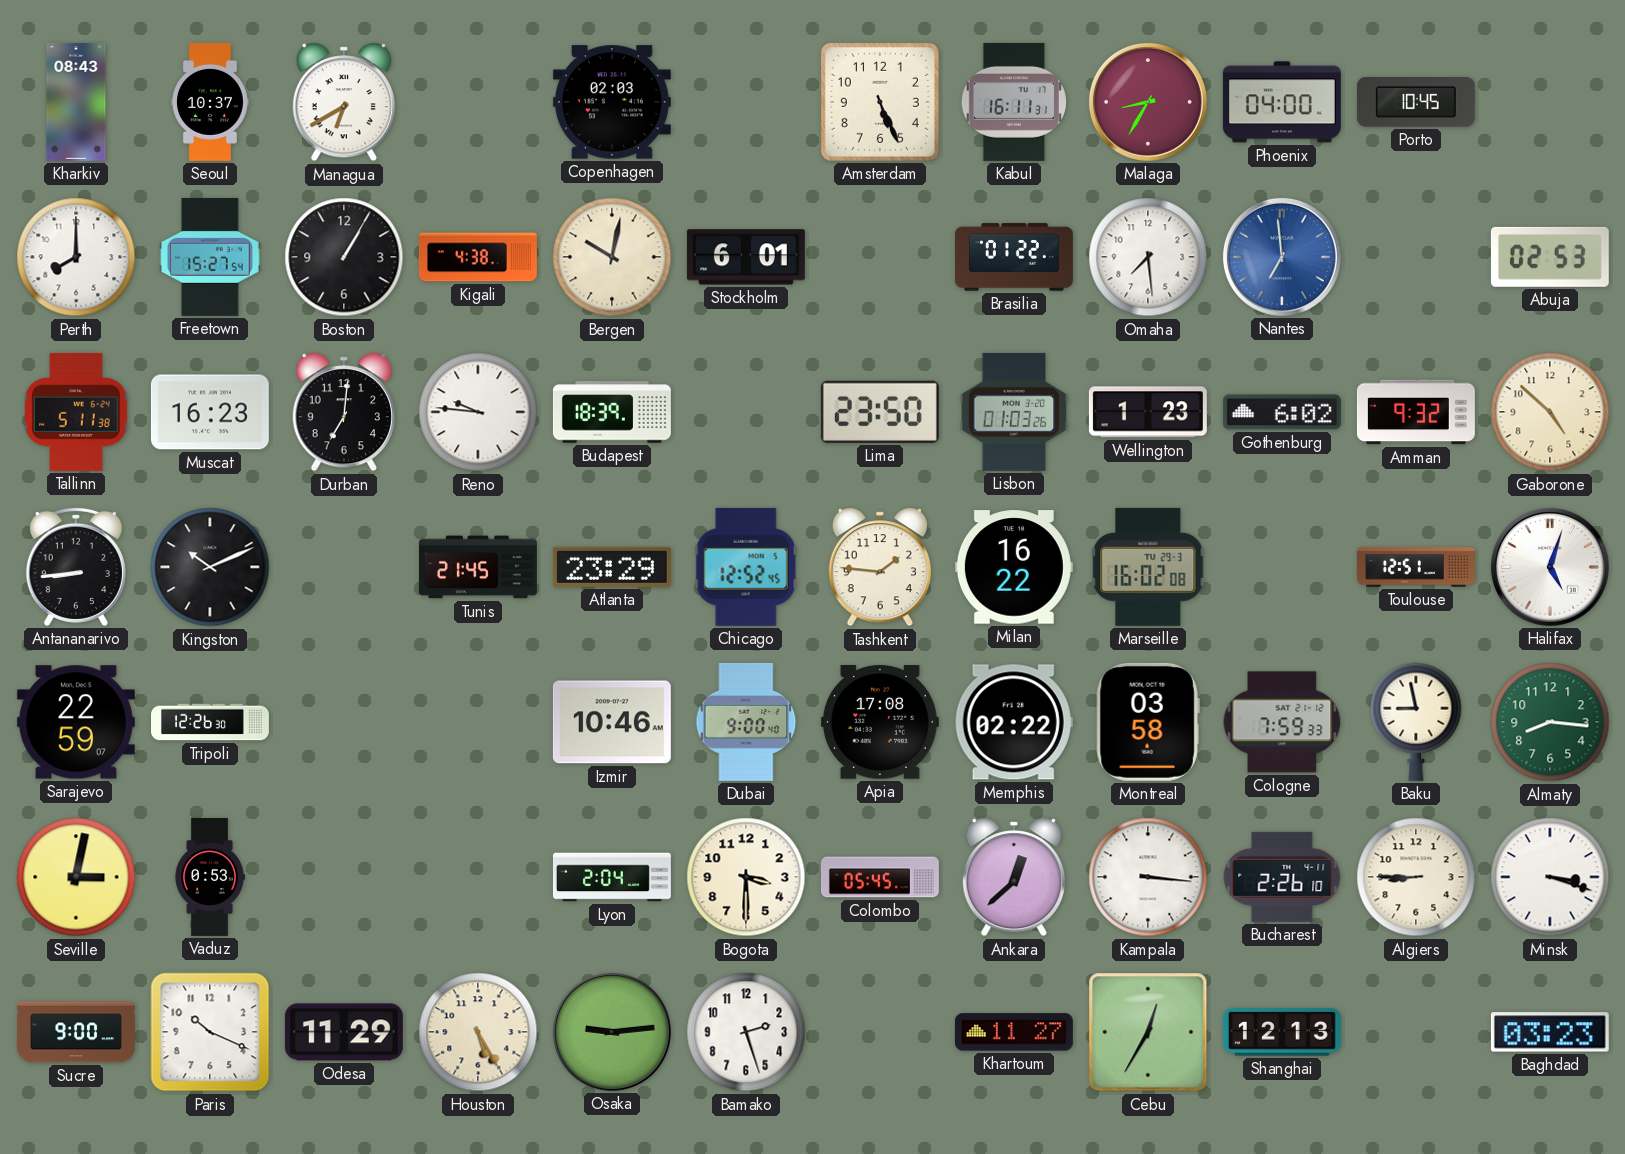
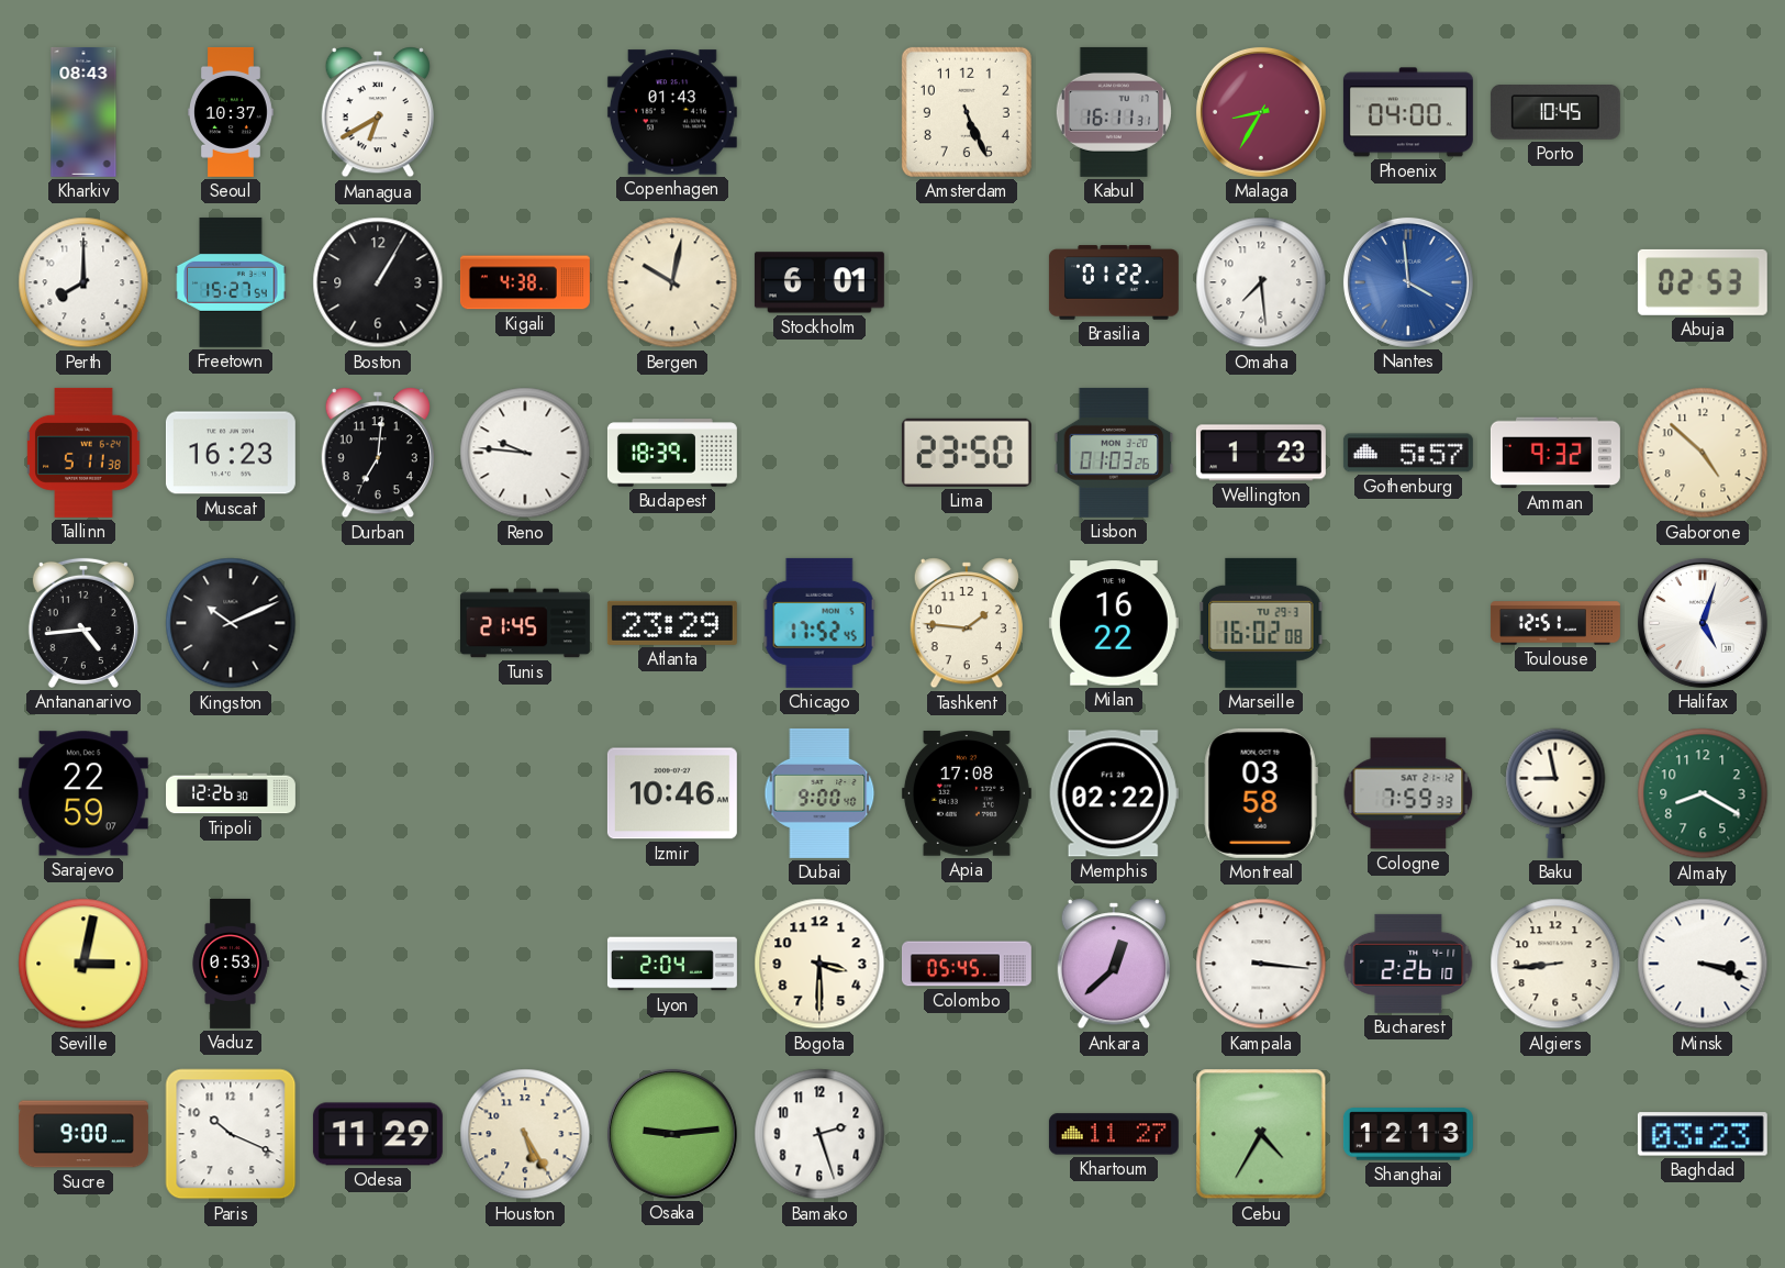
Copenhagen: 02:03 -> 01:43 (672, 112)
Nantes: 6:59 -> 3:59 (1408, 282)
Gothenburg: 6:02 -> 5:57 (1408, 453)
Antananarivo: 8:44 -> 4:44 (83, 623)
Chicago: 12:52 -> 17:52 (819, 623)
Almaty: 8:16 -> 8:20 (1703, 793)
Algiers: 8:45 -> 8:44 (1555, 964)
Cebu: 12:35 -> 4:35 (1261, 1134)
